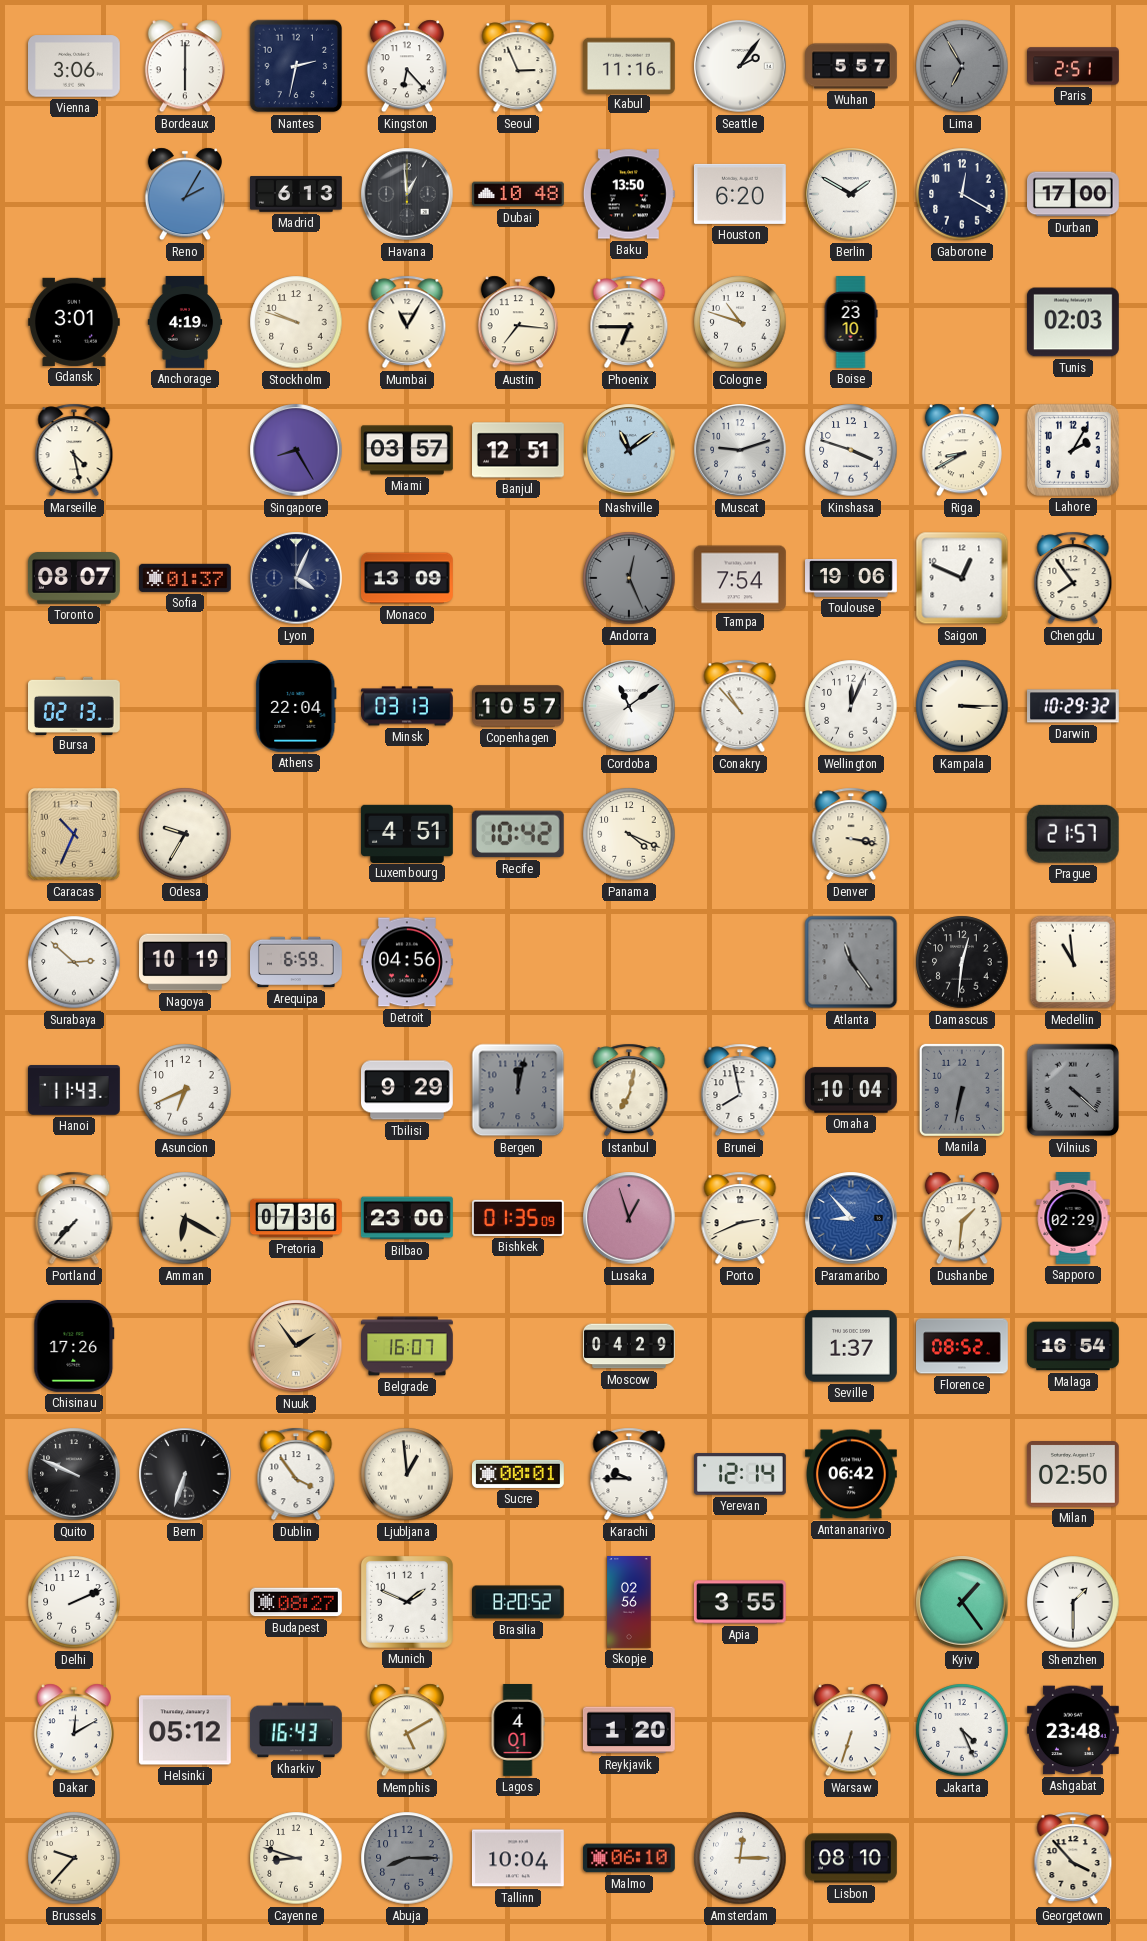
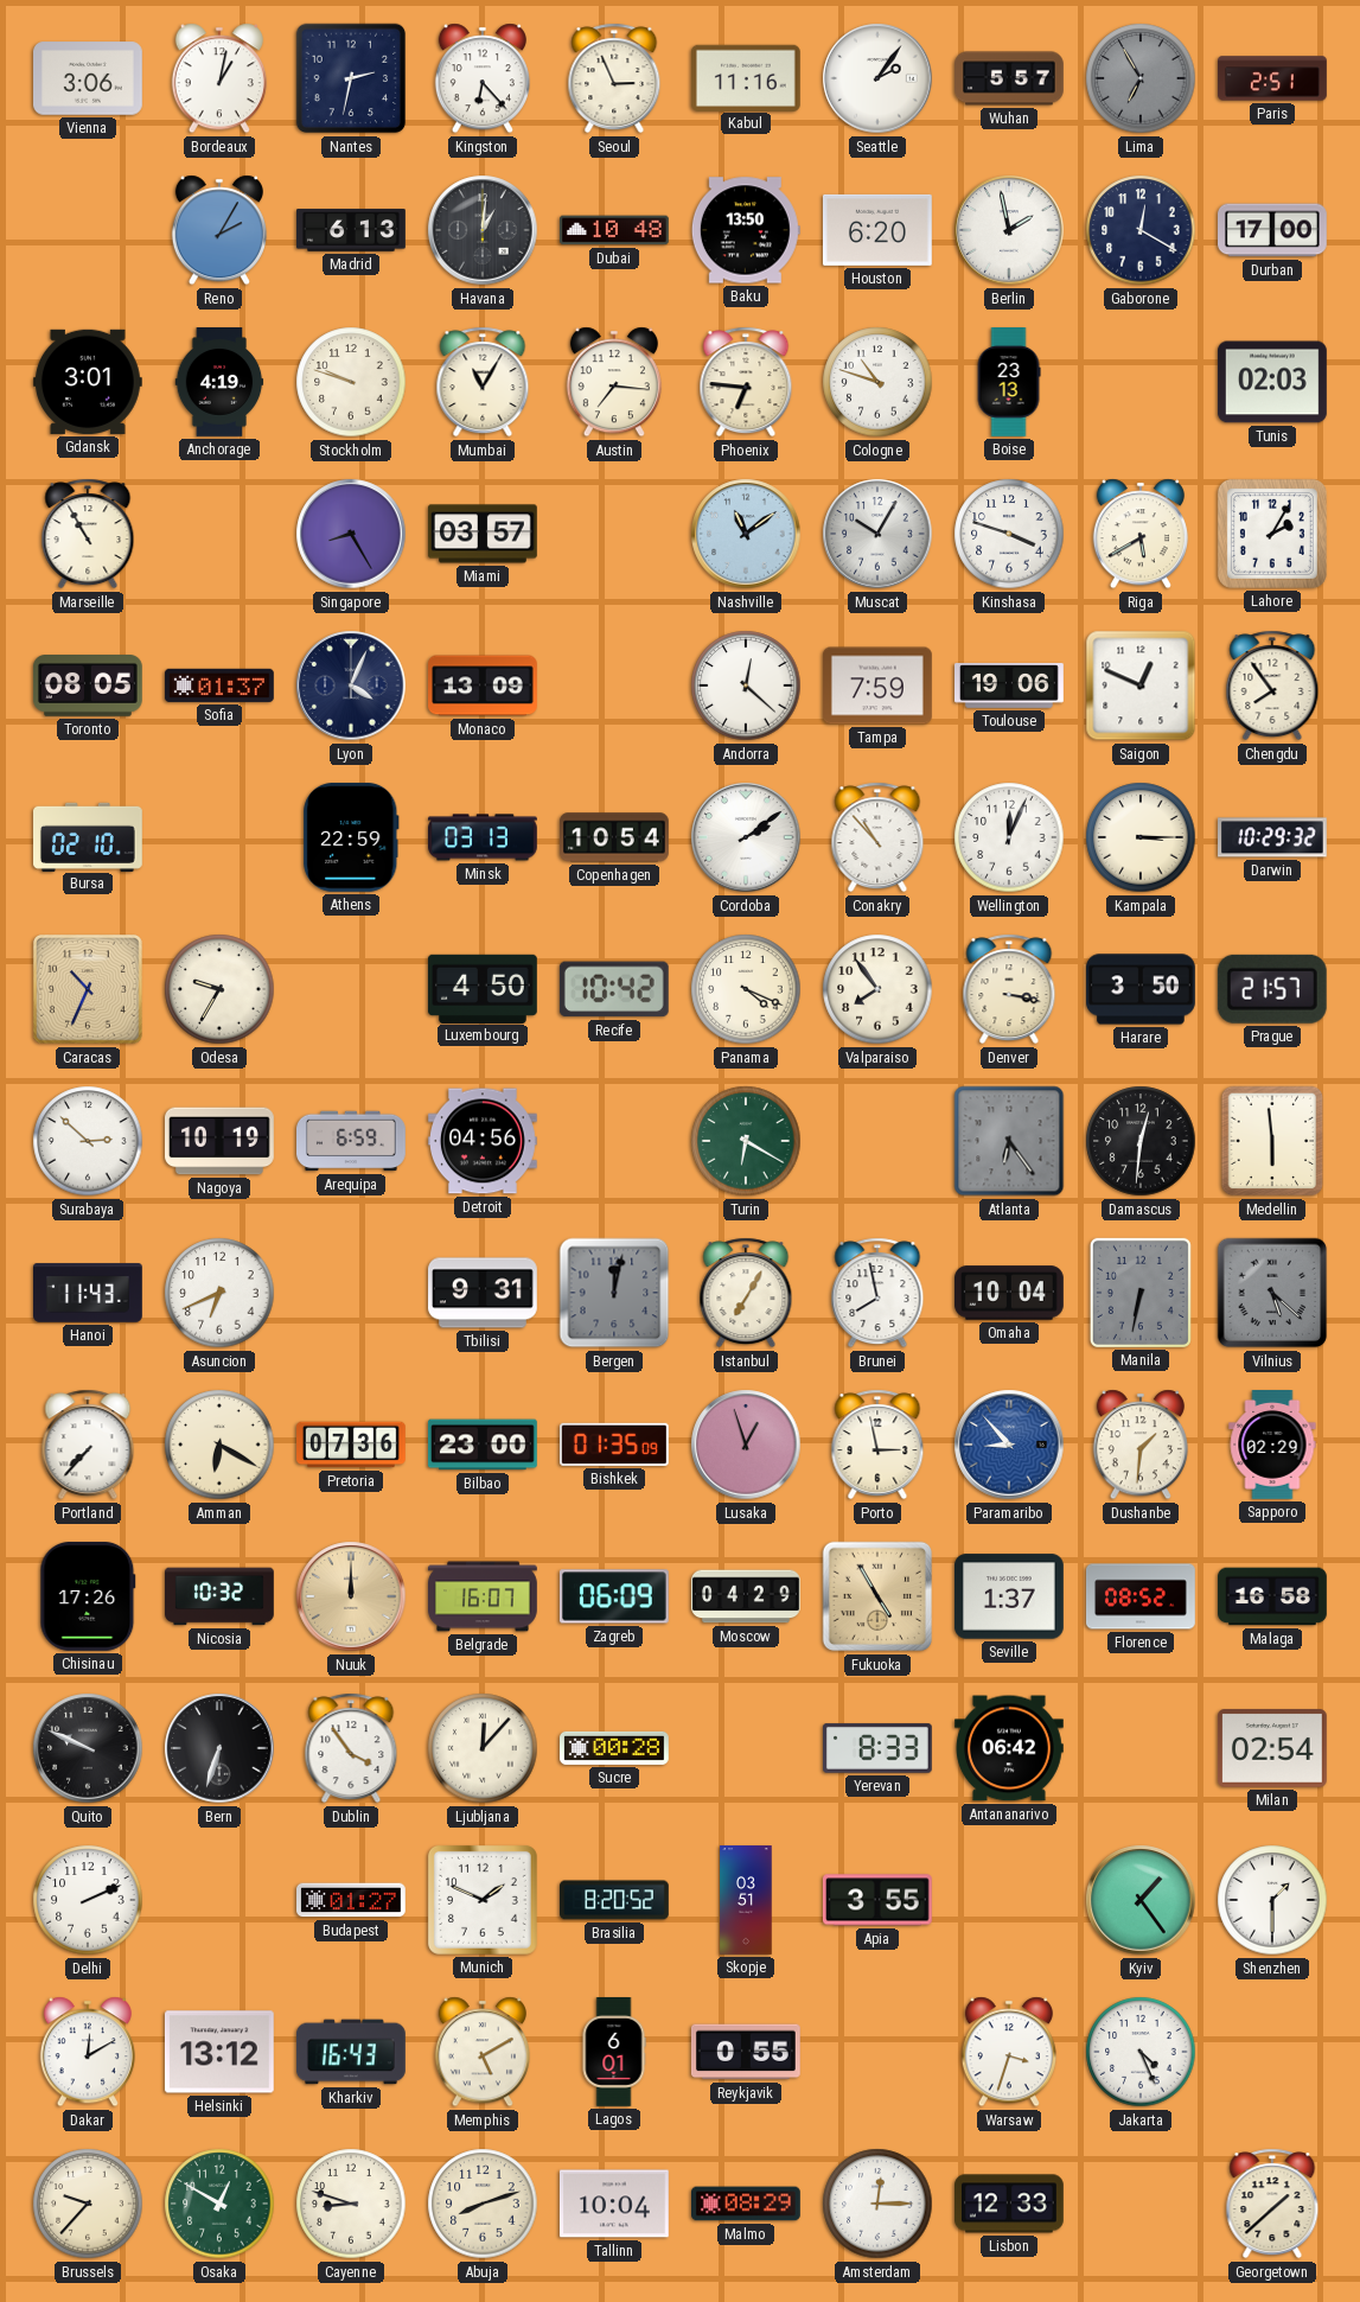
Bordeaux: 6:00 -> 1:02 (219, 78)
Havana: 12:59 -> 1:01 (483, 230)
Berlin: 1:50 -> 1:58 (1009, 230)
Phoenix: 6:45 -> 6:46 (746, 382)
Boise: 23:10 -> 23:13 (1009, 383)
Marseille: 4:28 -> 10:55 (88, 534)
Banjul: 12:51 -> none (519, 450)
Muscat: 9:12 -> 10:05 (877, 534)
Riga: 8:40 -> 5:40 (1141, 534)
Toronto: 08:07 -> 08:05 (88, 687)
Andorra: 12:26 -> 12:22 (746, 686)
Andorra dial: grey -> white (746, 686)
Tampa: 7:54 -> 7:59 (879, 686)
Bursa: 02:13 -> 02:10 (89, 836)
Athens: 22:04 -> 22:59 (351, 837)
Copenhagen: 10:57 -> 10:54 (615, 837)
Cordoba: 11:09 -> 2:09 (746, 837)
Luxembourg: 4:51 -> 4:50 (484, 988)
Valparaiso: none -> 7:54 (877, 989)
Harare: none -> 3:50 (1142, 989)
Turin: none -> 6:20 (746, 1141)
Atlanta: 11:24 -> 6:24 (1009, 1141)
Medellin: 10:59 -> 5:59 (1272, 1141)
Tbilisi: 9:29 -> 9:31 (484, 1293)
Istanbul: 7:02 -> 7:05 (746, 1293)
Vilnius: 4:22 -> 5:22 (1272, 1293)
Porto: 2:41 -> 2:58 (877, 1445)
Nicosia: none -> 10:32 (221, 1596)
Nuuk: 1:54 -> 12:00 (351, 1596)
Zagreb: none -> 06:09 (614, 1596)
Fukuoka: none -> 4:55 (877, 1596)
Malaga: 16:54 -> 16:58 (1273, 1596)
Ljubljana: 12:59 -> 12:07 (483, 1748)
Sucre: 00:01 -> 00:28 (615, 1748)
Karachi: 9:45 -> none (629, 1474)
Yerevan: 12:14 -> 8:33 (877, 1748)
Milan: 02:50 -> 02:54 (1272, 1748)
Budapest: 08:27 -> 01:27 (352, 1900)
Skopje: 02:56 -> 03:51 (746, 1900)
Helsinki: 05:12 -> 13:12 (219, 2052)
Lagos: 4:01 -> 6:01 (614, 2053)
Reykjavik: 1:20 -> 0:55 (746, 2052)
Warsaw: 6:33 -> 3:33 (1009, 2052)
Ashgabat: 23:48 -> none (1074, 1730)
Osaka: none -> 12:50 (219, 2204)
Abuja: 8:15 -> 8:12 (483, 2204)
Abuja dial: grey -> cream (483, 2204)
Malmo: 06:10 -> 08:29 (747, 2204)
Lisbon: 08:10 -> 12:33 (1010, 2204)
Georgetown: 3:53 -> 1:38 (1272, 2204)
